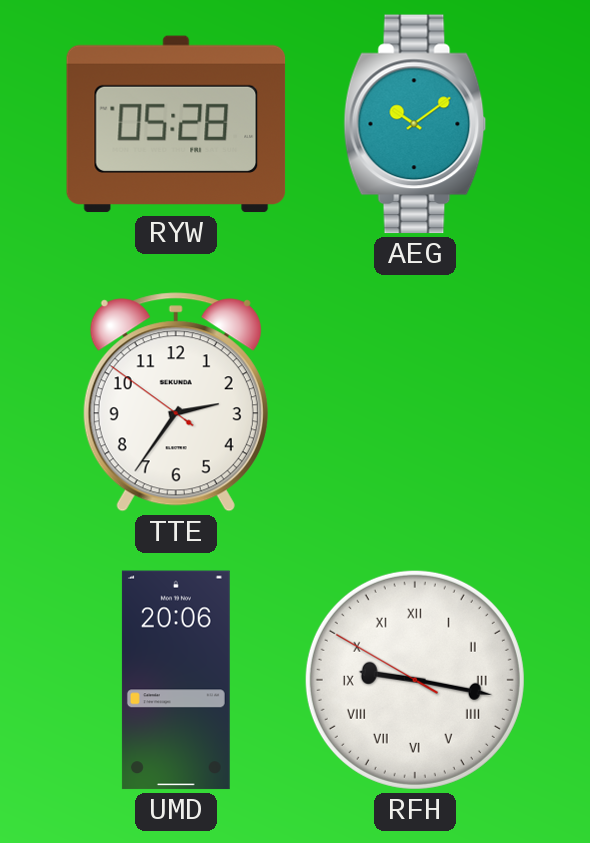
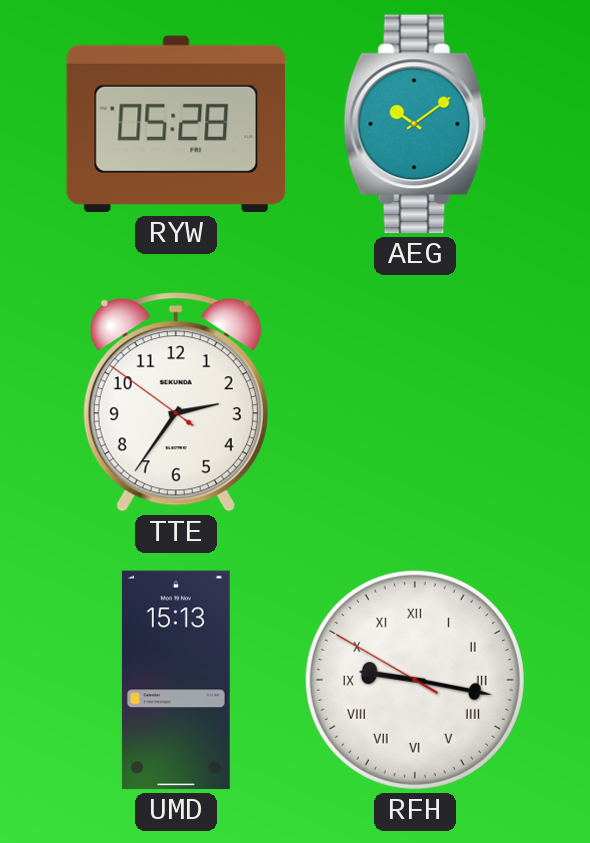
UMD: 20:06 -> 15:13 (176, 680)
